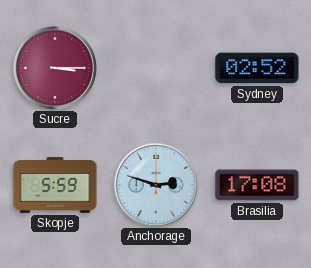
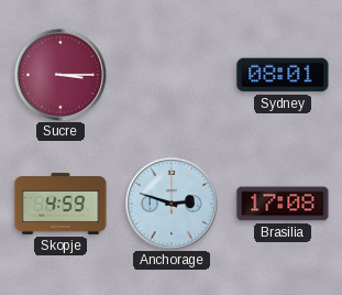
Sydney: 02:52 -> 08:01 (283, 75)
Skopje: 5:59 -> 4:59 (60, 204)
